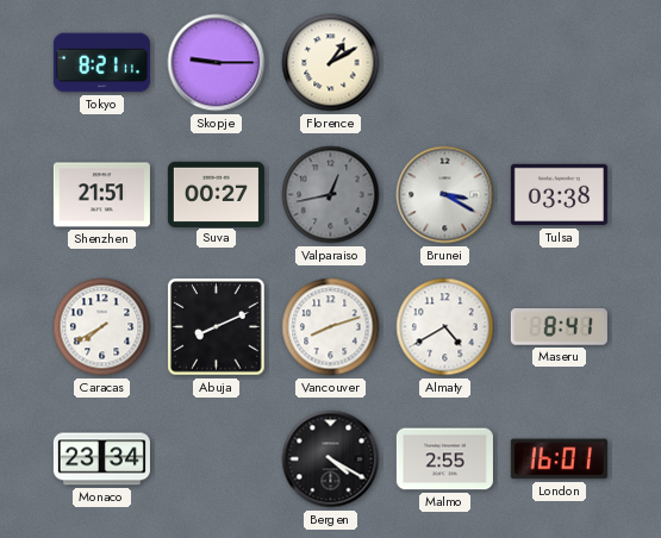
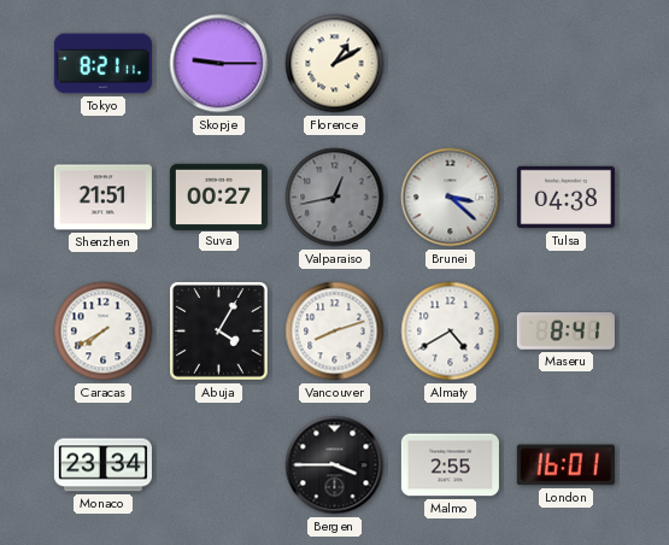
Brunei: 3:20 -> 3:22 (451, 198)
Tulsa: 03:38 -> 04:38 (565, 198)
Abuja: 8:11 -> 4:05 (219, 332)
Bergen: 4:20 -> 3:45 (335, 465)
